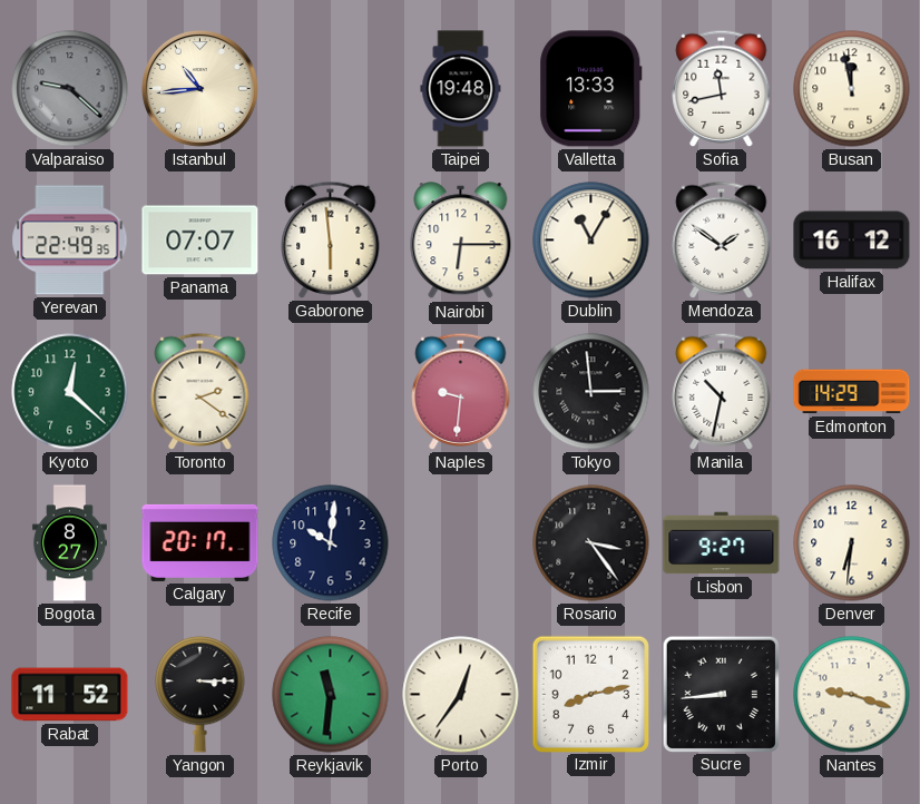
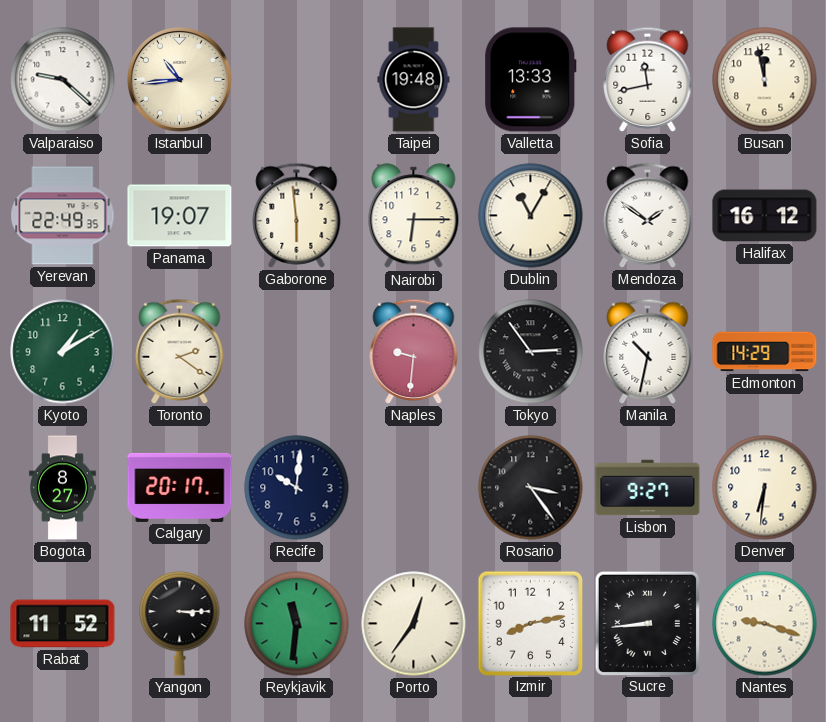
Valparaiso dial: grey -> white (63, 80)
Panama: 07:07 -> 19:07 (180, 216)
Kyoto: 12:22 -> 1:10 (63, 352)
Tokyo: 2:59 -> 2:54 (531, 352)
